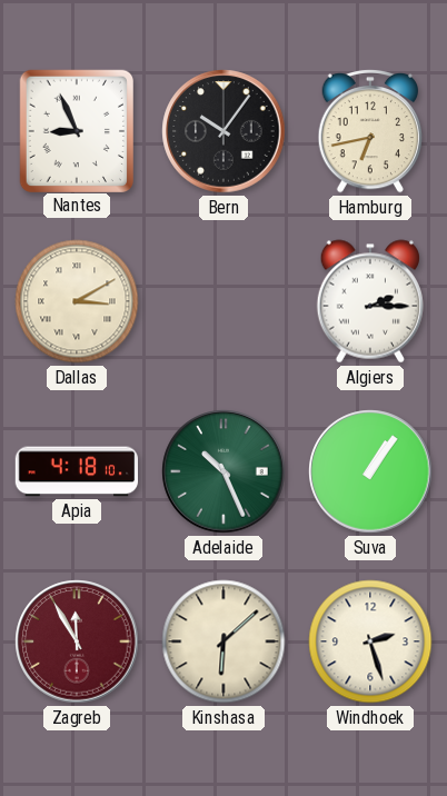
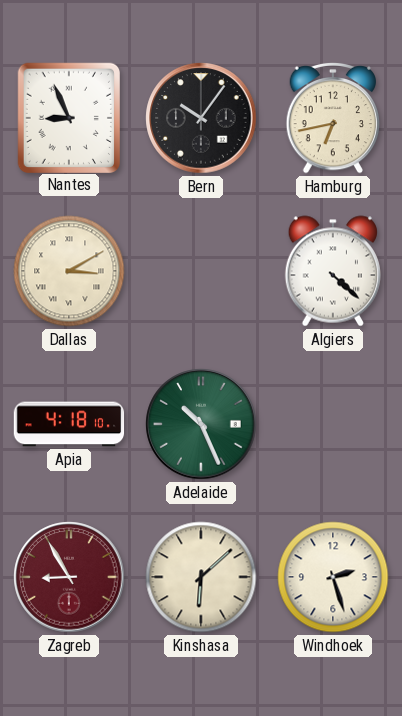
Algiers: 2:15 -> 4:22 (333, 271)
Suva: 1:06 -> none (370, 471)
Zagreb: 11:55 -> 8:55 (69, 577)
